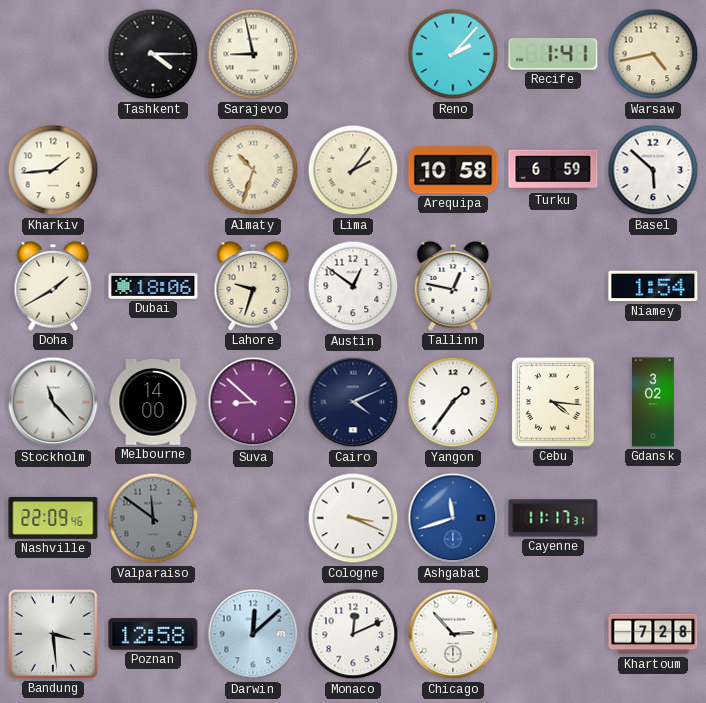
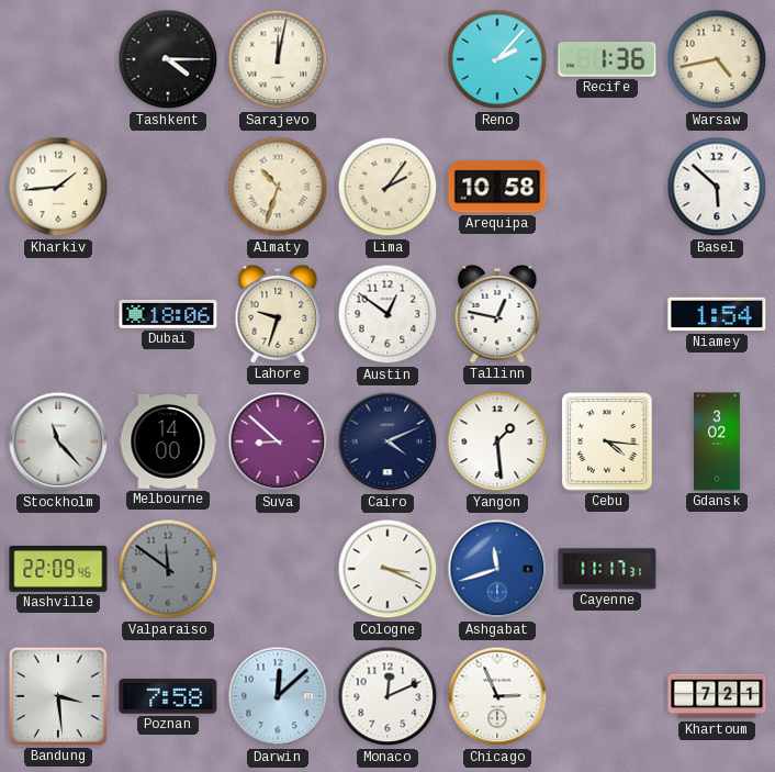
Sarajevo: 8:58 -> 12:02 (278, 59)
Recife: 1:41 -> 1:36 (607, 59)
Turku: 6:59 -> none (553, 170)
Doha: 1:40 -> none (53, 286)
Yangon: 1:36 -> 1:29 (497, 441)
Poznan: 12:58 -> 7:58 (168, 696)
Chicago: 2:53 -> 2:56 (497, 696)
Khartoum: 7:28 -> 7:21 (717, 696)
